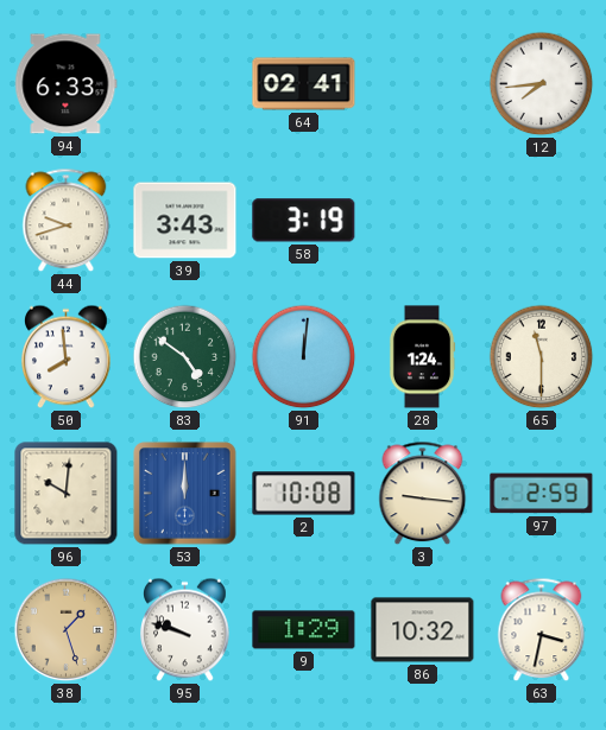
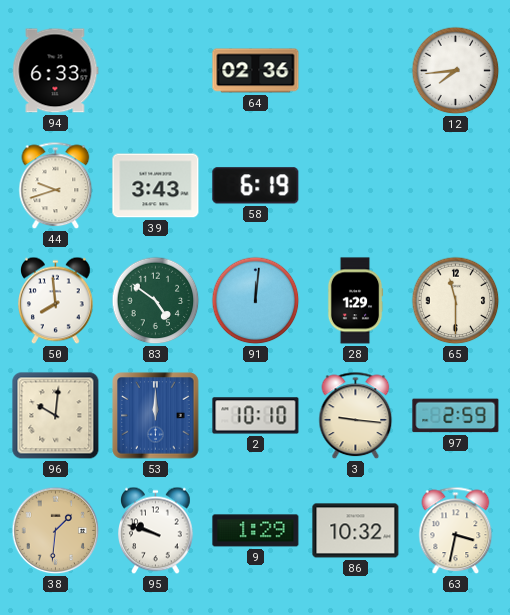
64: 02:41 -> 02:36 (256, 71)
58: 3:19 -> 6:19 (256, 186)
28: 1:24 -> 1:29 (355, 301)
2: 10:08 -> 10:10 (256, 416)
38: 1:27 -> 1:31 (56, 531)
